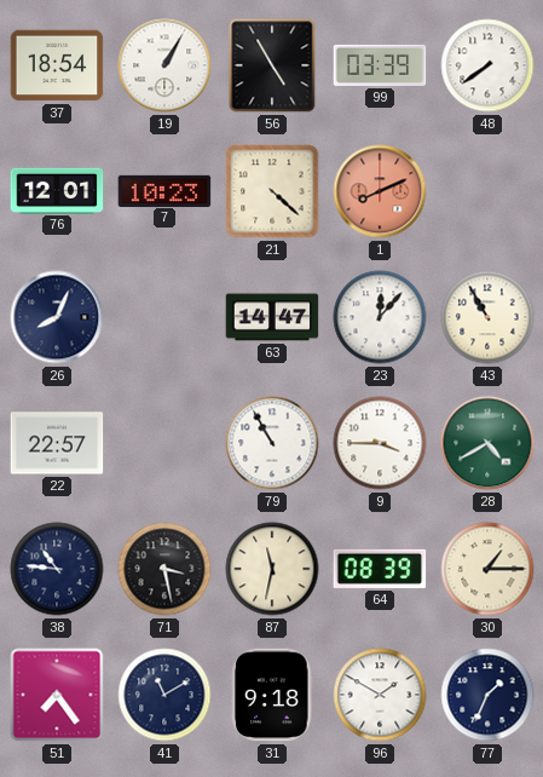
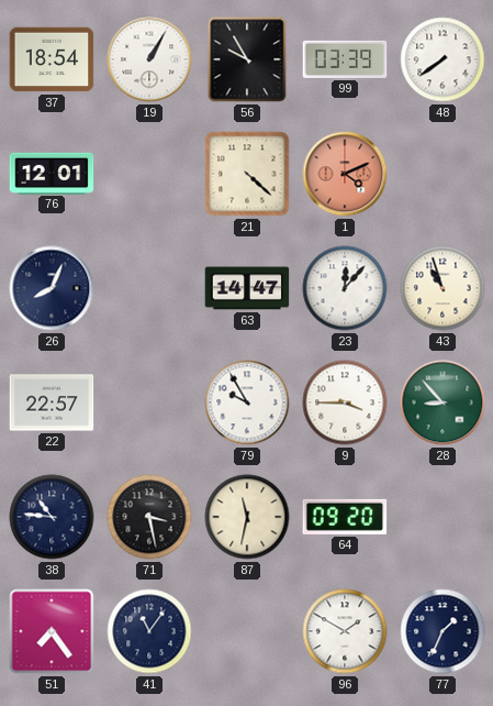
56: 4:55 -> 9:55 (247, 59)
7: 10:23 -> none (164, 190)
1: 8:11 -> 4:11 (345, 174)
43: 10:55 -> 10:57 (442, 288)
79: 10:55 -> 9:55 (247, 402)
28: 4:40 -> 8:53 (442, 402)
64: 08:39 -> 09:20 (345, 517)
30: 1:15 -> none (487, 569)
41: 11:10 -> 11:06 (149, 631)
31: 9:18 -> none (272, 695)
